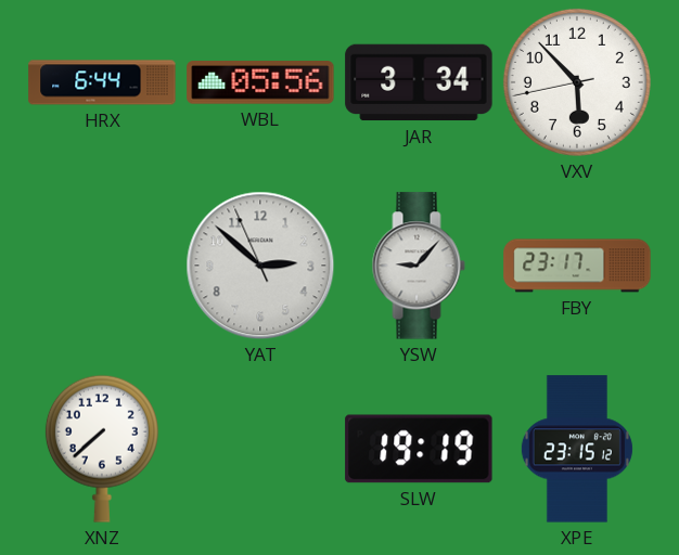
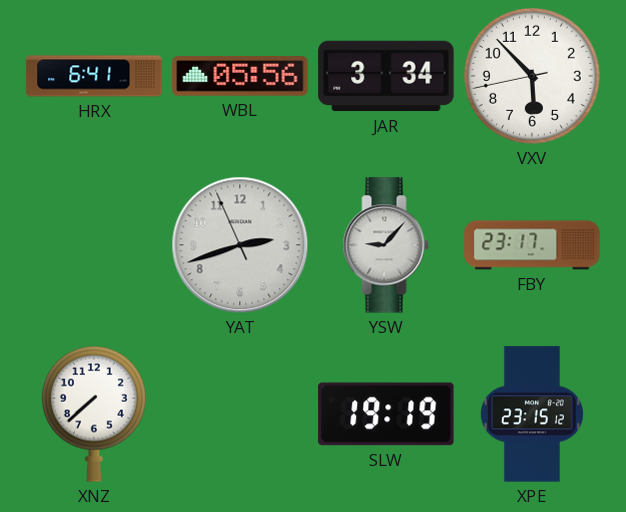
HRX: 6:44 -> 6:41 (94, 76)
YAT: 2:51 -> 2:41 (240, 245)
